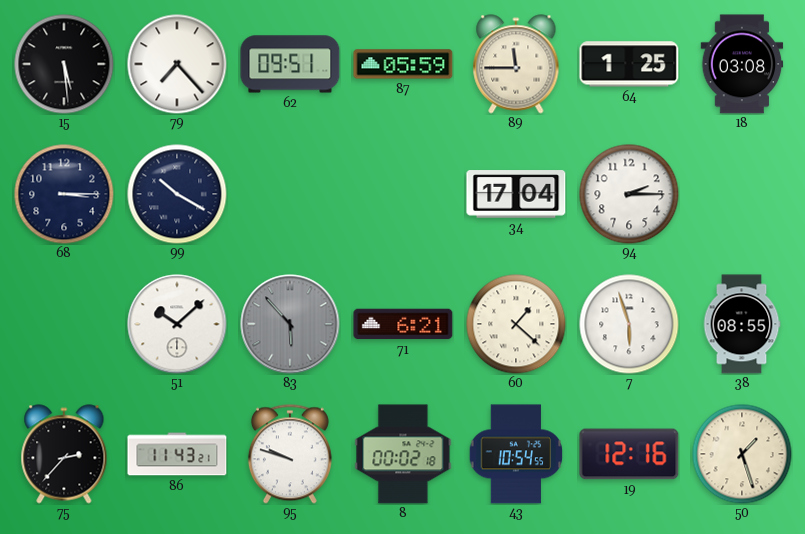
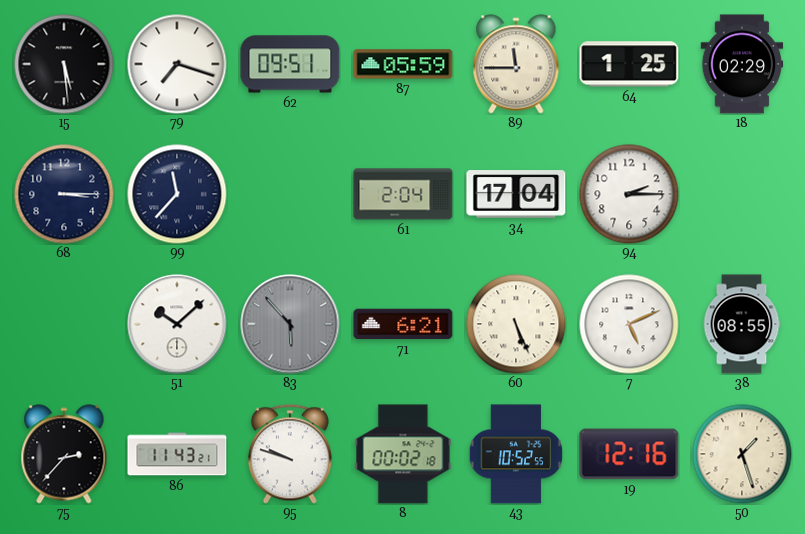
79: 7:23 -> 7:18 (177, 64)
18: 03:08 -> 02:29 (742, 64)
99: 10:20 -> 11:37 (177, 194)
61: none -> 2:04 (403, 194)
60: 1:22 -> 5:26 (516, 324)
7: 5:57 -> 5:11 (629, 324)
43: 10:54 -> 10:52 (516, 454)
